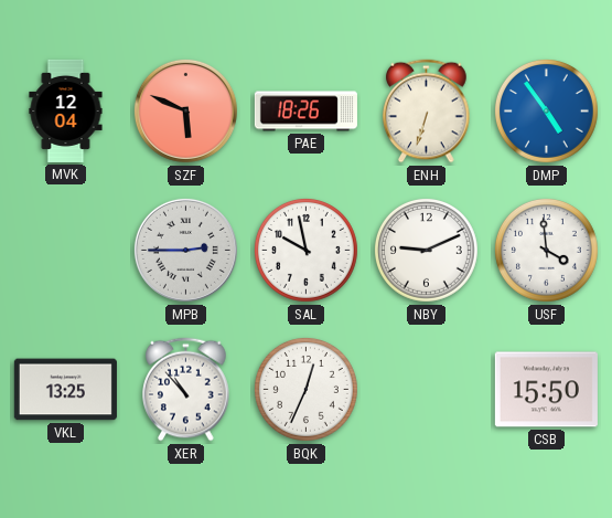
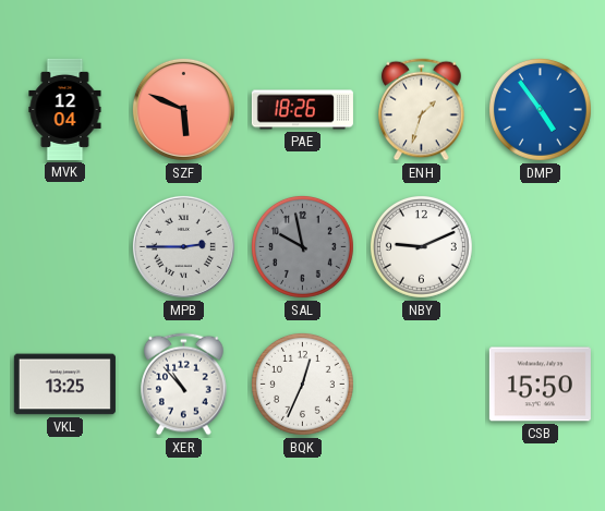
ENH: 6:33 -> 1:33 (422, 110)
SAL dial: white -> grey (302, 246)
USF: 3:59 -> none (546, 250)
